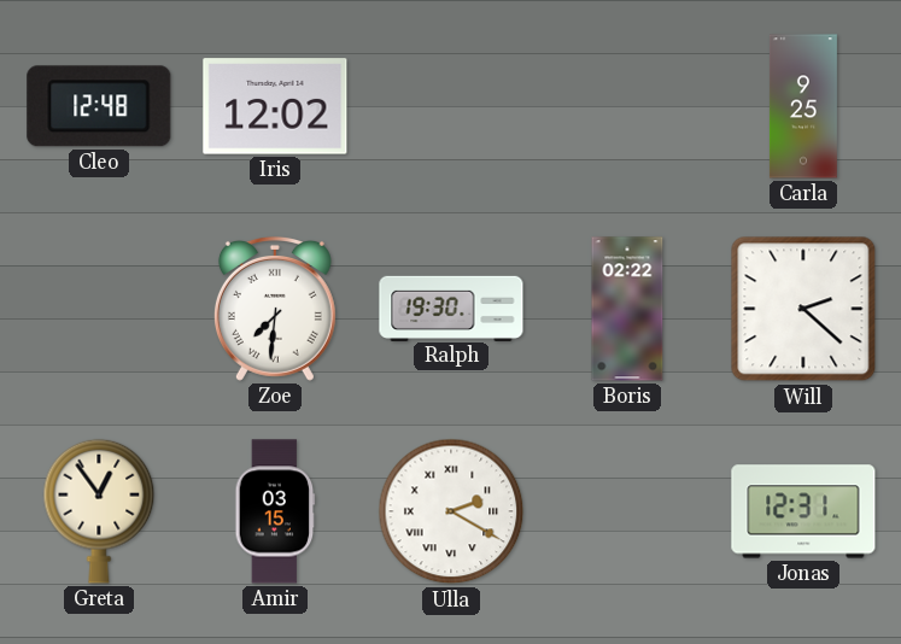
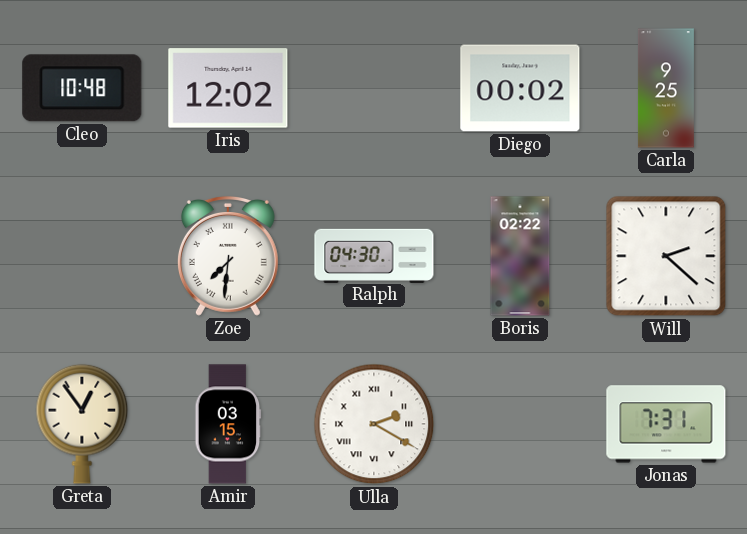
Cleo: 12:48 -> 10:48 (82, 88)
Diego: none -> 00:02 (520, 88)
Ralph: 19:30 -> 04:30 (374, 255)
Jonas: 12:31 -> 7:31 (666, 424)
